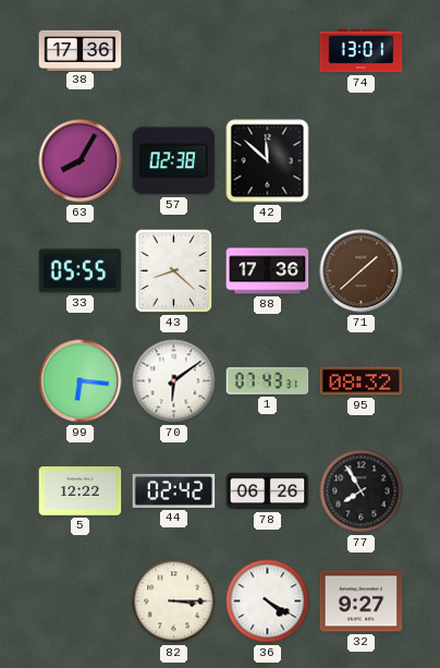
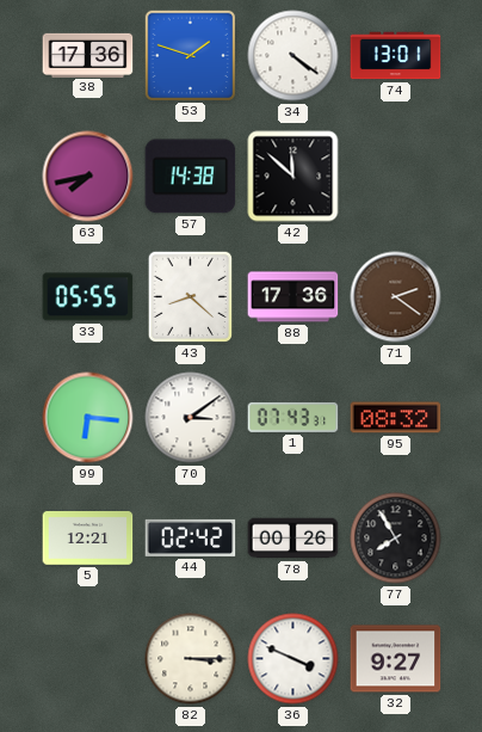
53: none -> 1:48 (190, 55)
34: none -> 4:21 (293, 56)
63: 8:05 -> 7:43 (88, 177)
57: 02:38 -> 14:38 (191, 177)
71: 1:38 -> 2:21 (396, 297)
70: 6:09 -> 3:09 (191, 418)
5: 12:22 -> 12:21 (88, 539)
78: 06:26 -> 00:26 (293, 539)
36: 4:20 -> 3:49 (293, 659)
